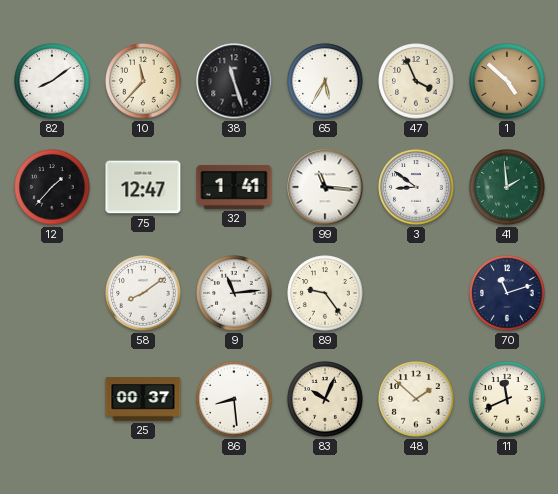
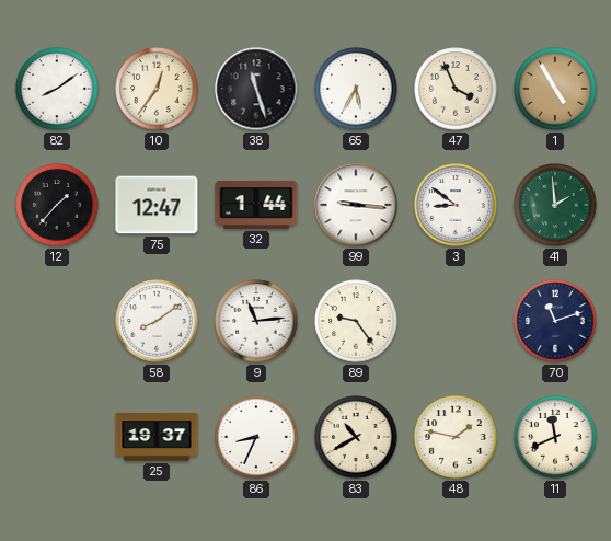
10: 11:37 -> 12:36 (157, 89)
1: 4:52 -> 4:55 (555, 89)
32: 1:41 -> 1:44 (256, 205)
99: 11:16 -> 9:16 (356, 205)
25: 00:37 -> 19:37 (157, 437)
86: 8:29 -> 8:34 (256, 437)
83: 10:04 -> 10:40 (356, 437)
48: 1:52 -> 1:47 (456, 437)
